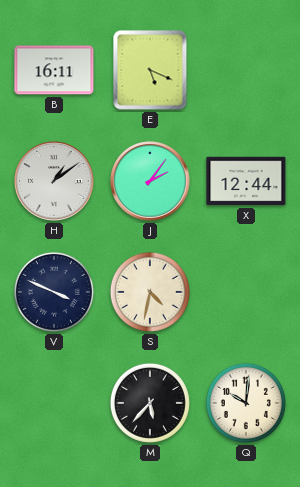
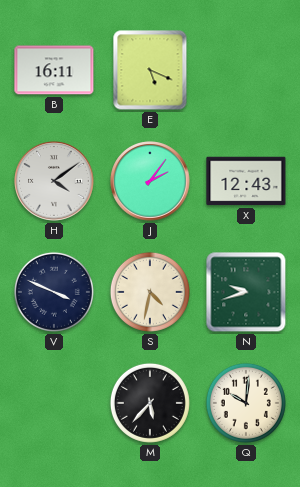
H: 1:09 -> 4:09 (54, 181)
X: 12:44 -> 12:43 (246, 181)
N: none -> 9:42 (246, 292)
